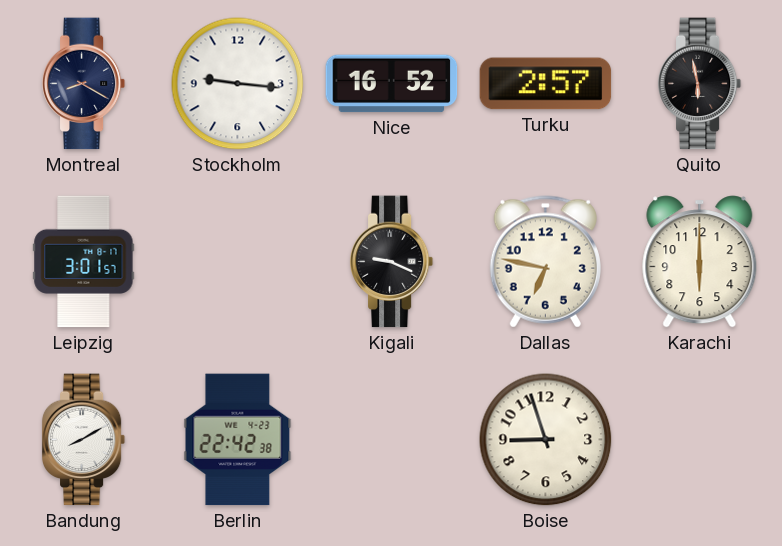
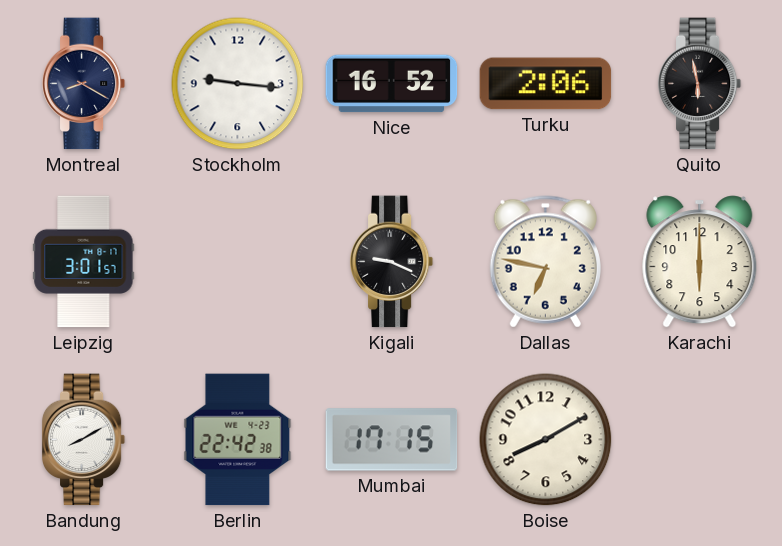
Turku: 2:57 -> 2:06 (546, 84)
Mumbai: none -> 17:15 (392, 440)
Boise: 8:57 -> 8:10 (546, 440)
